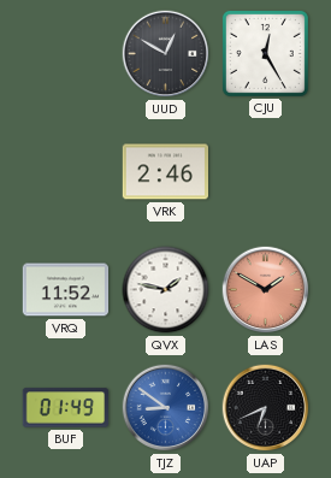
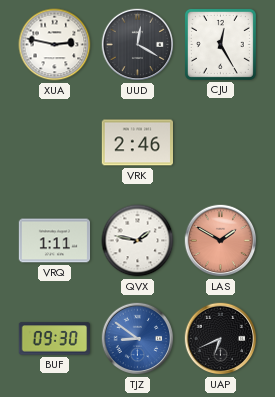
XUA: none -> 2:47 (55, 45)
UUD: 12:50 -> 12:20 (138, 45)
VRQ: 11:52 -> 1:11 (55, 241)
BUF: 01:49 -> 09:30 (54, 339)
